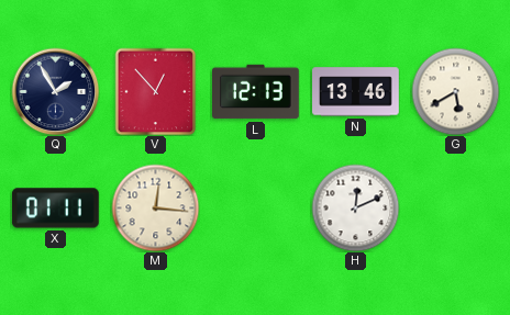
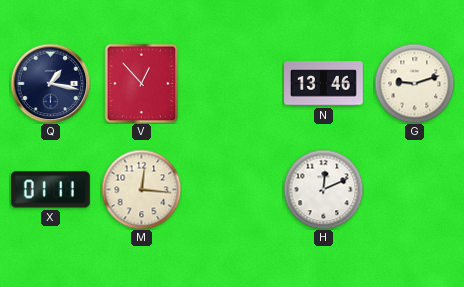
Q: 1:55 -> 1:17 (50, 83)
L: 12:13 -> none (256, 92)
G: 5:40 -> 9:12 (414, 83)
